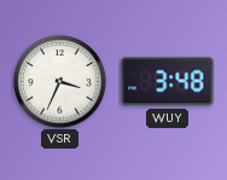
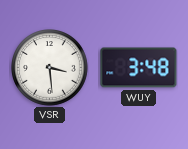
VSR: 3:34 -> 3:29 (50, 68)
